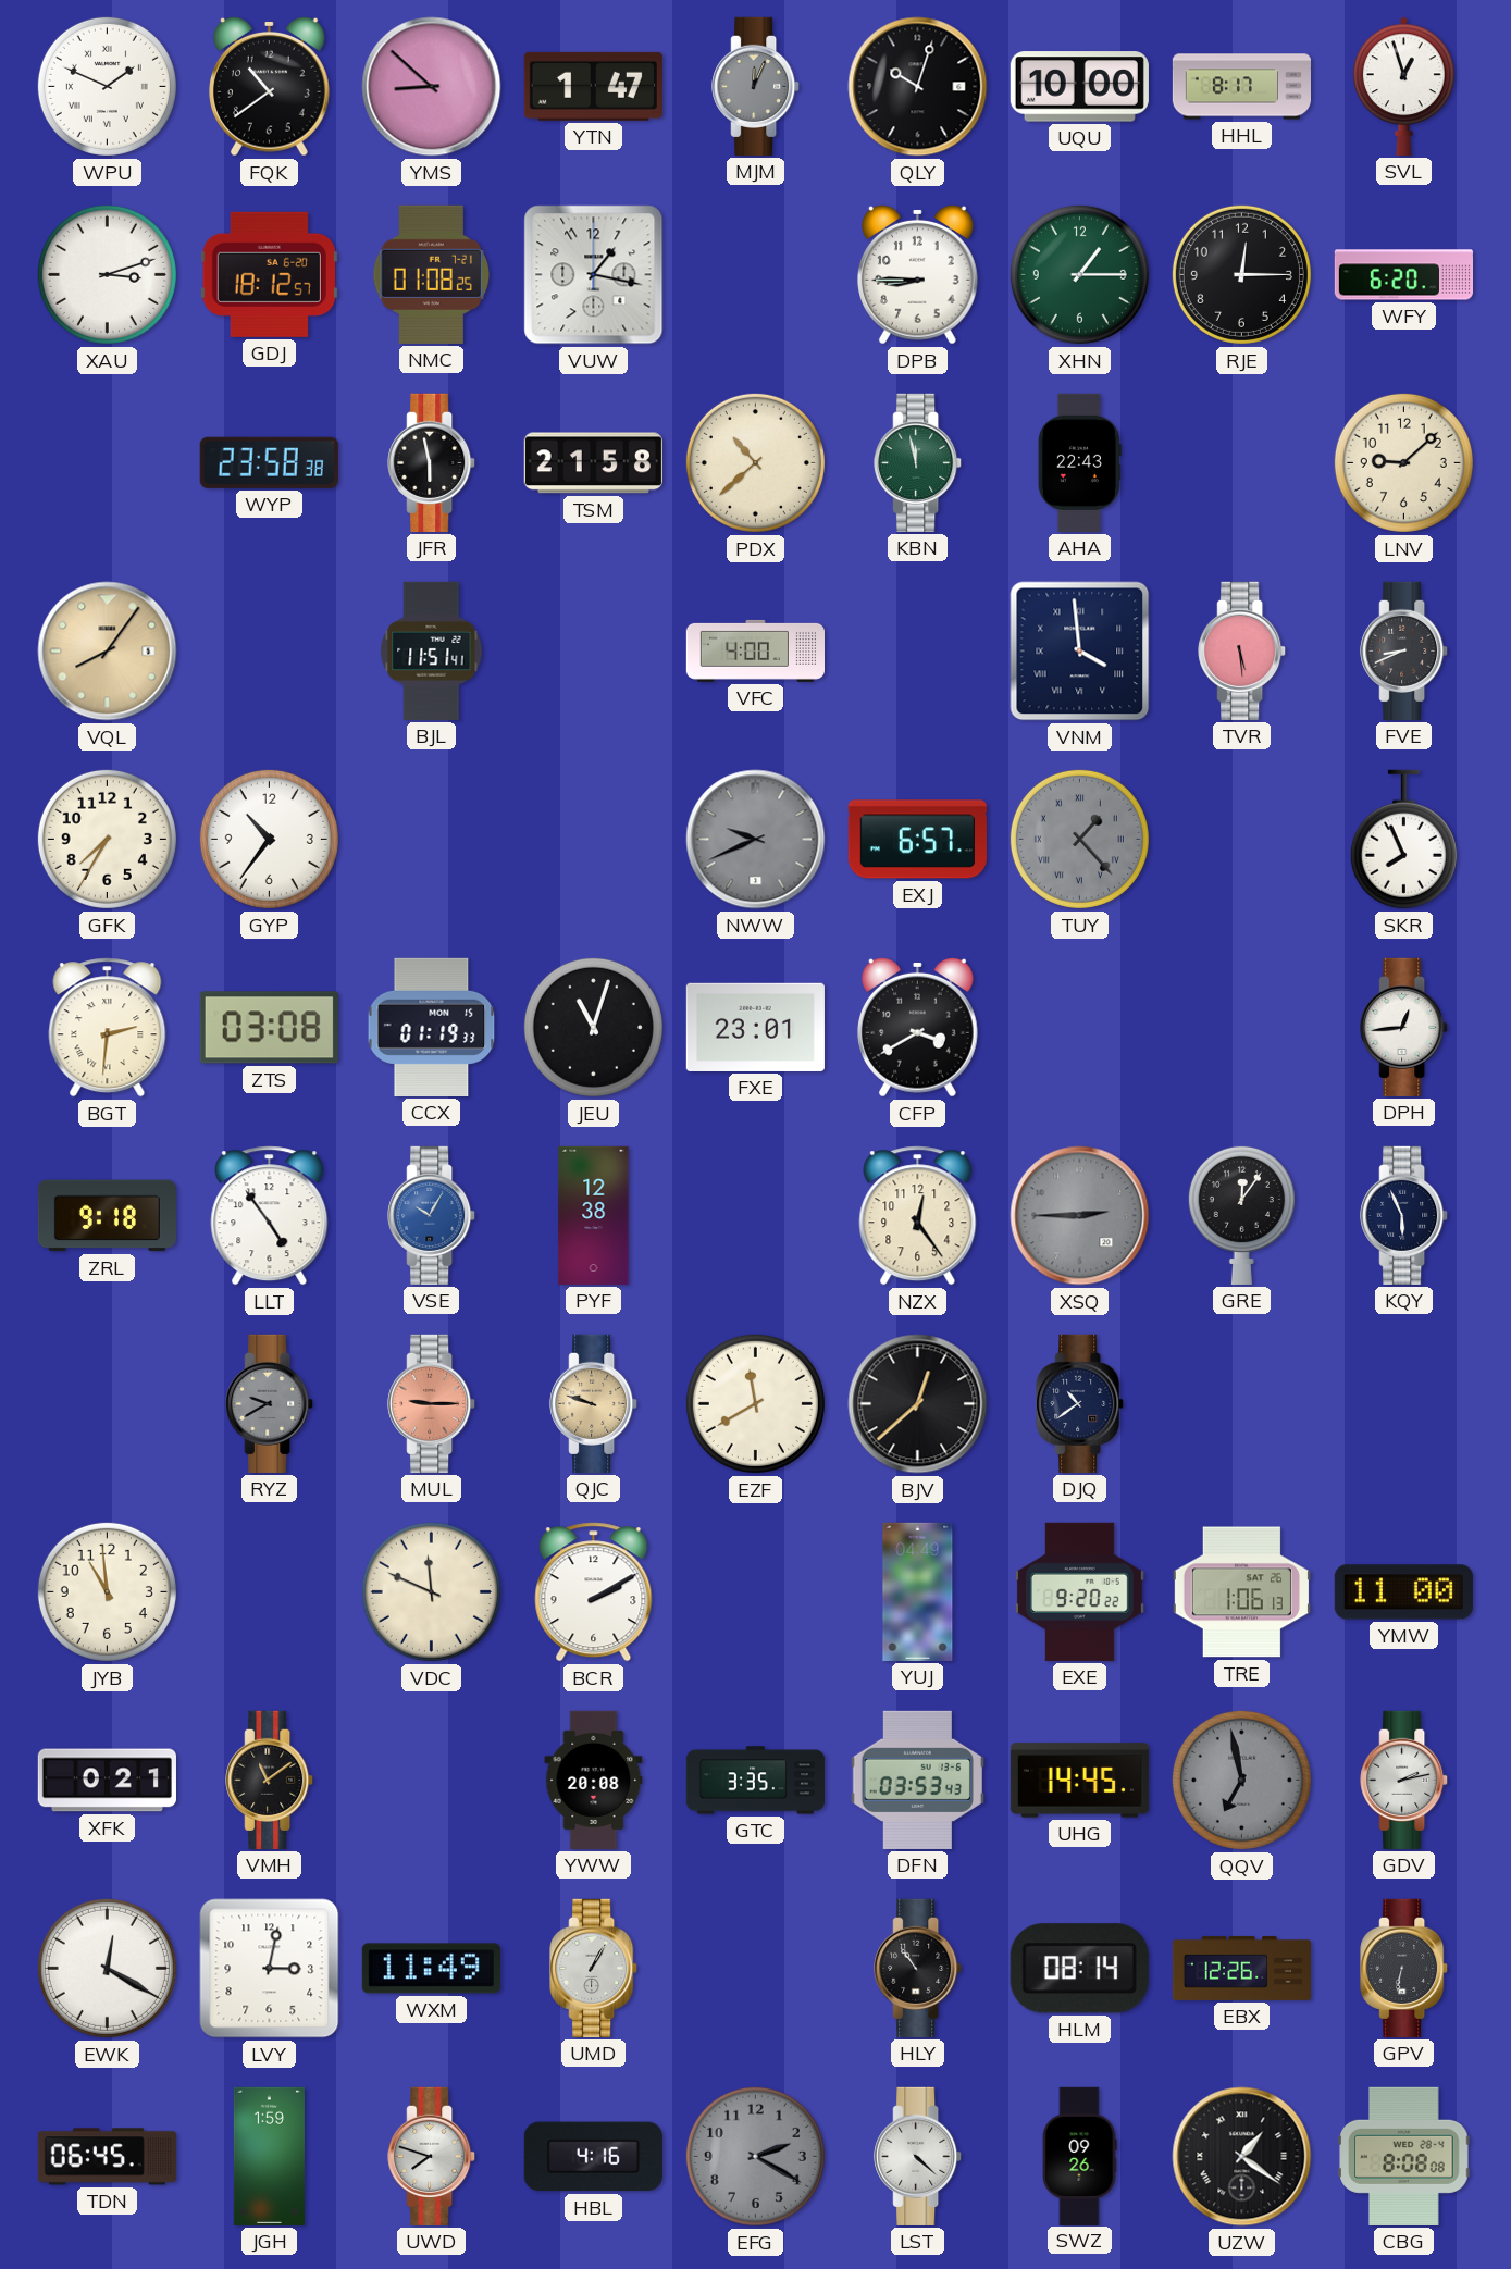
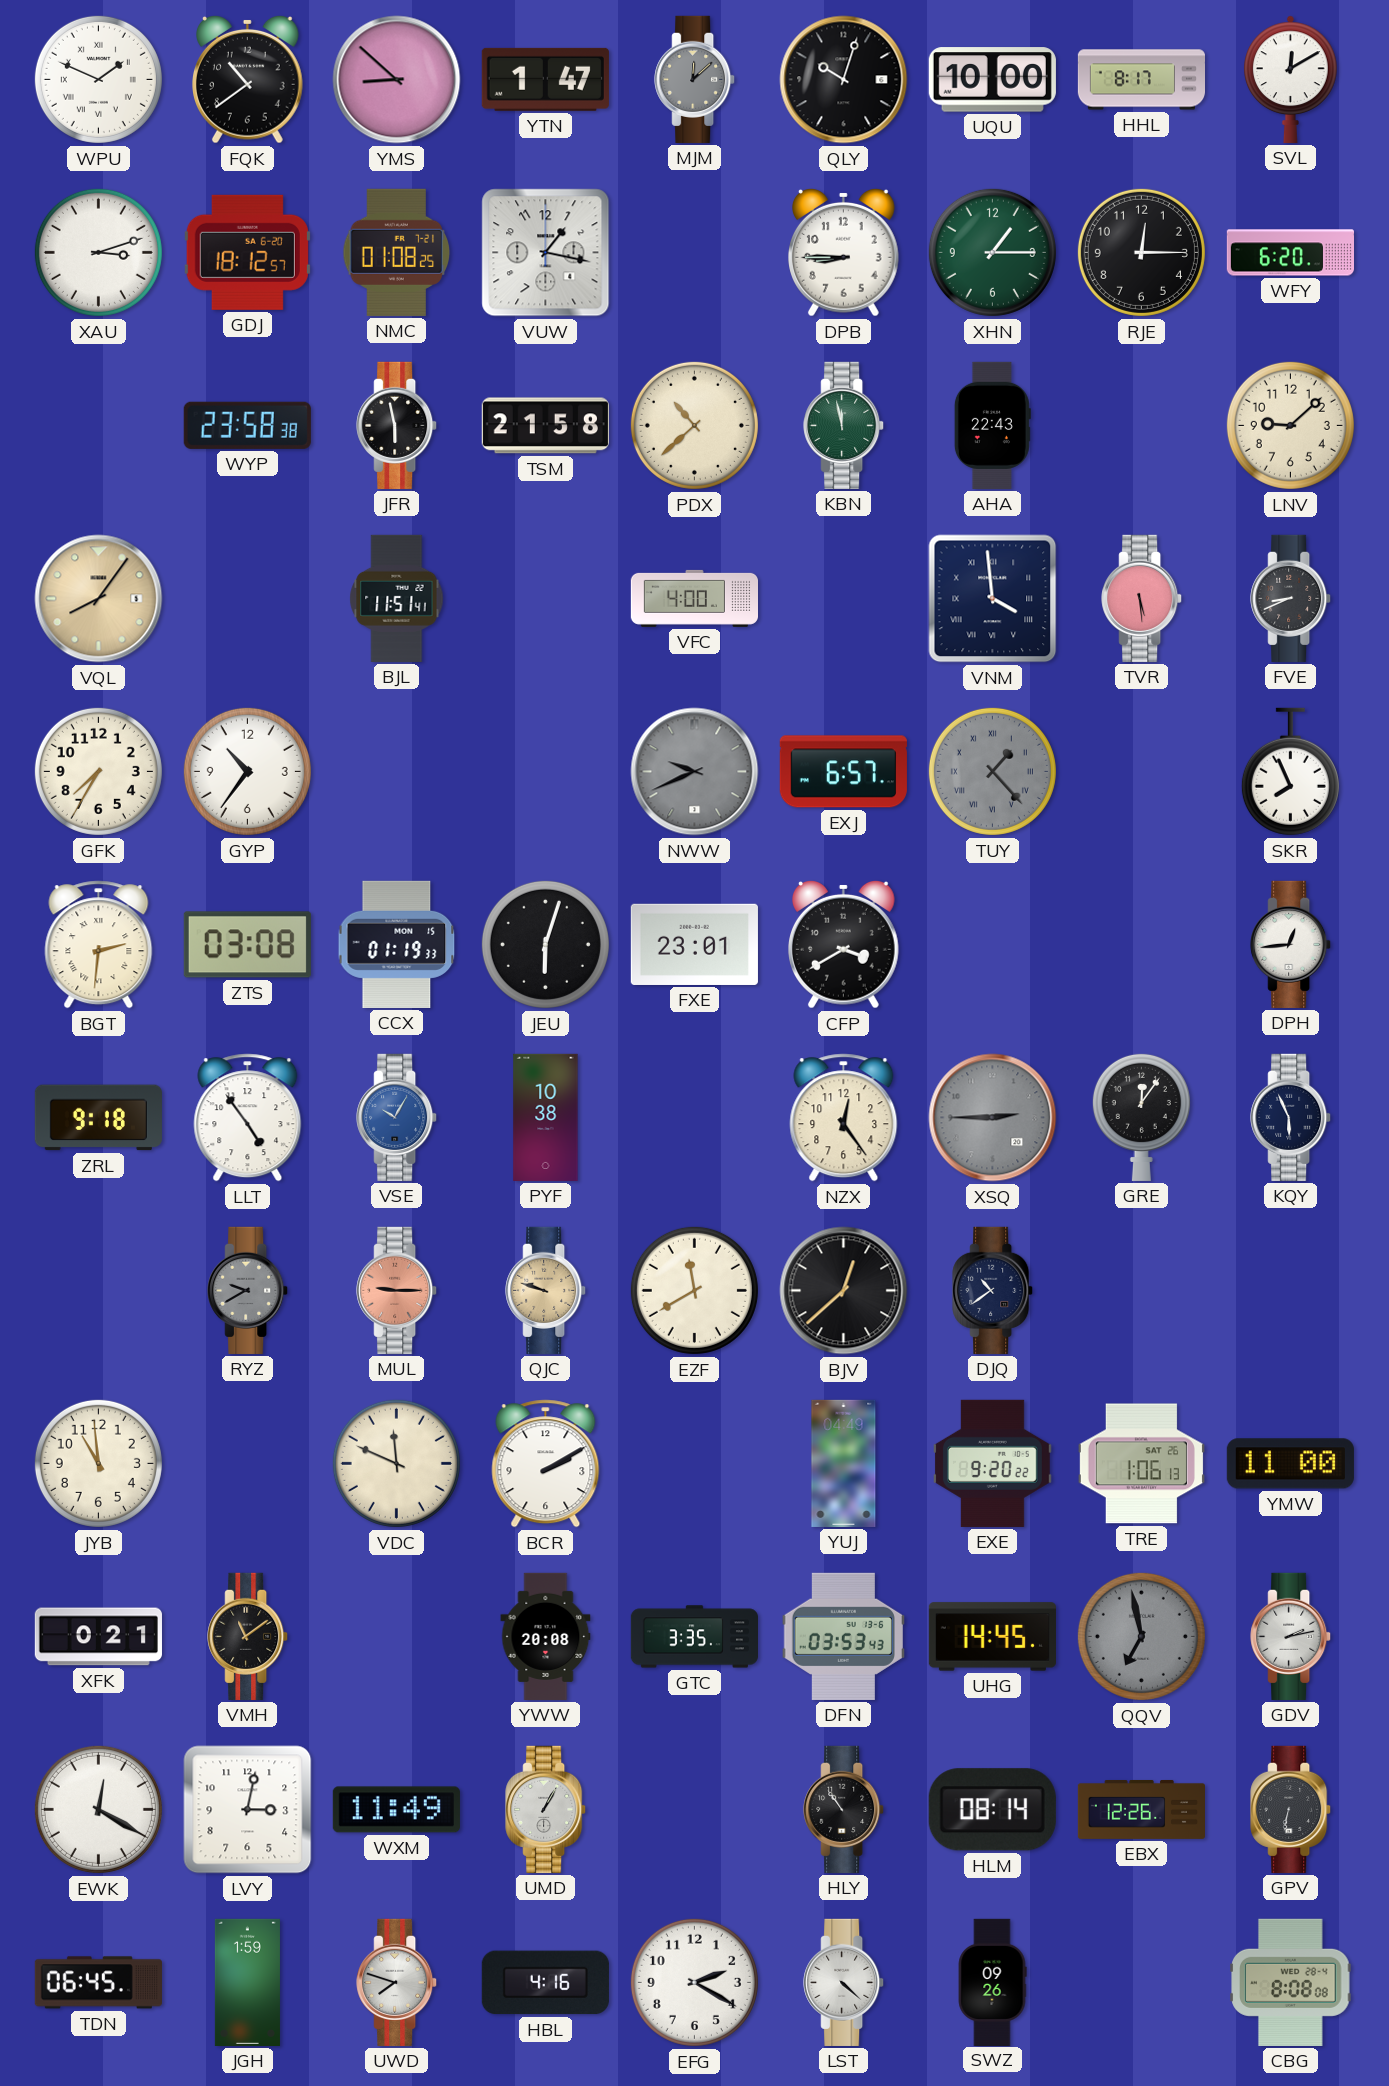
MJM: 12:04 -> 12:08 (695, 79)
SVL: 12:57 -> 12:10 (1291, 79)
JEU: 11:03 -> 6:03 (545, 944)
PYF: 12:38 -> 10:38 (546, 1117)
EFG dial: grey -> white (694, 1982)
UZW: 1:21 -> none (1242, 2157)
